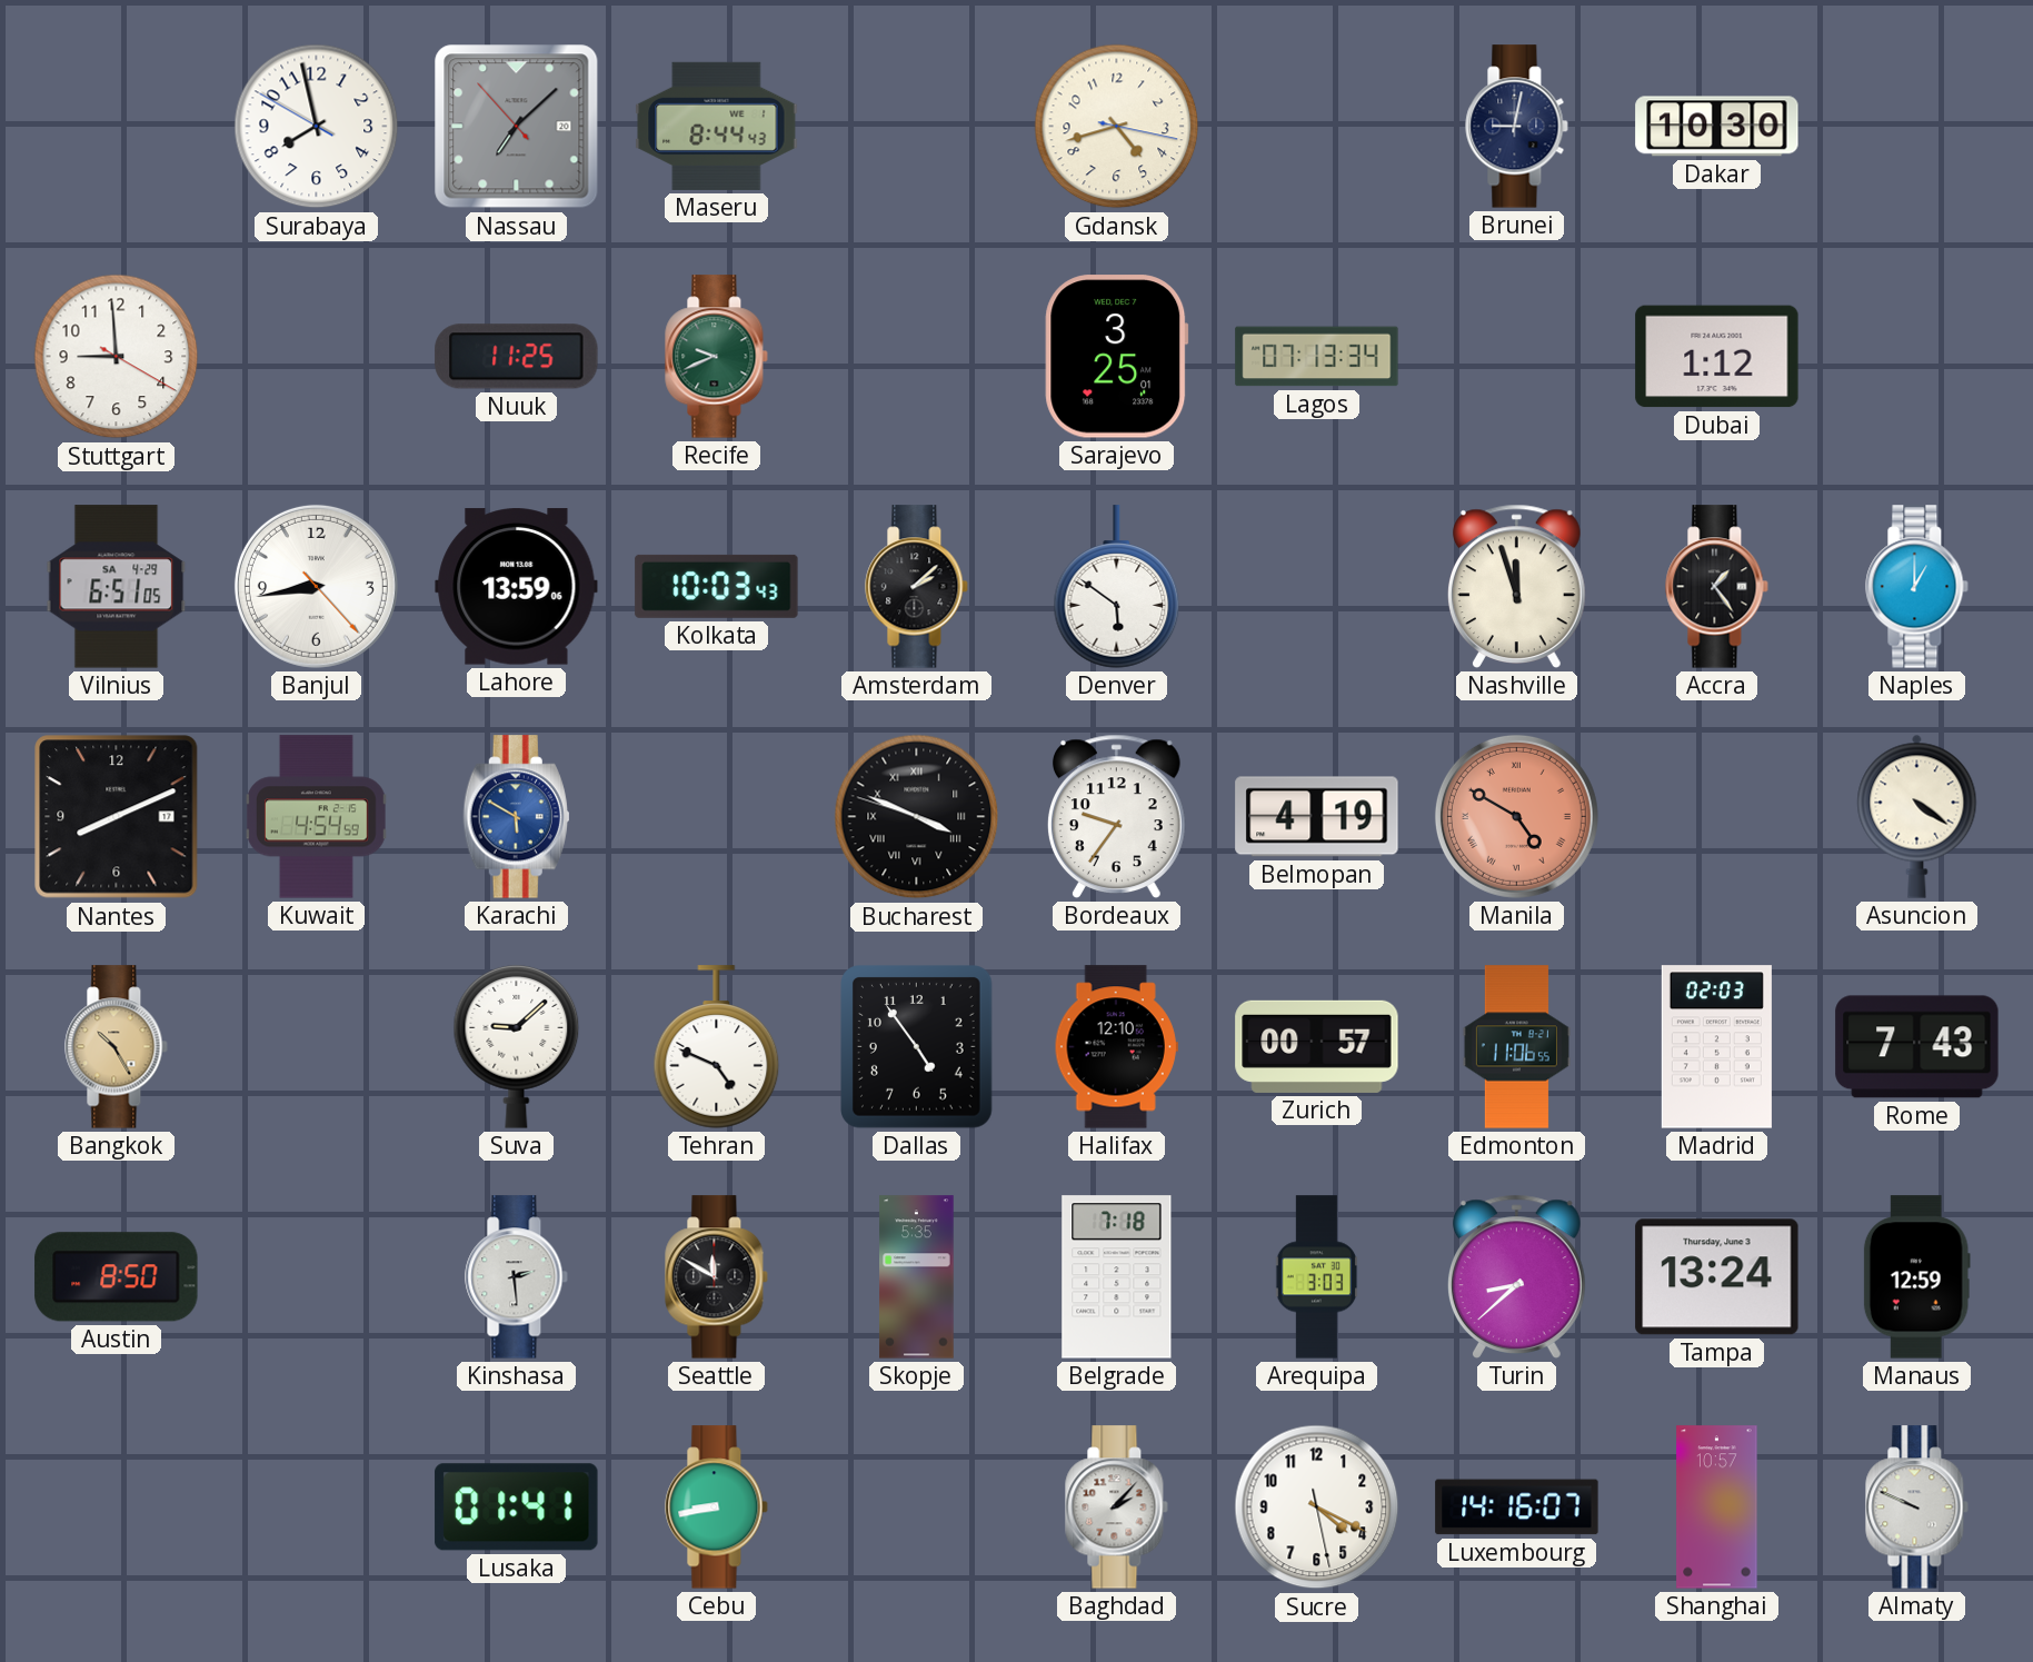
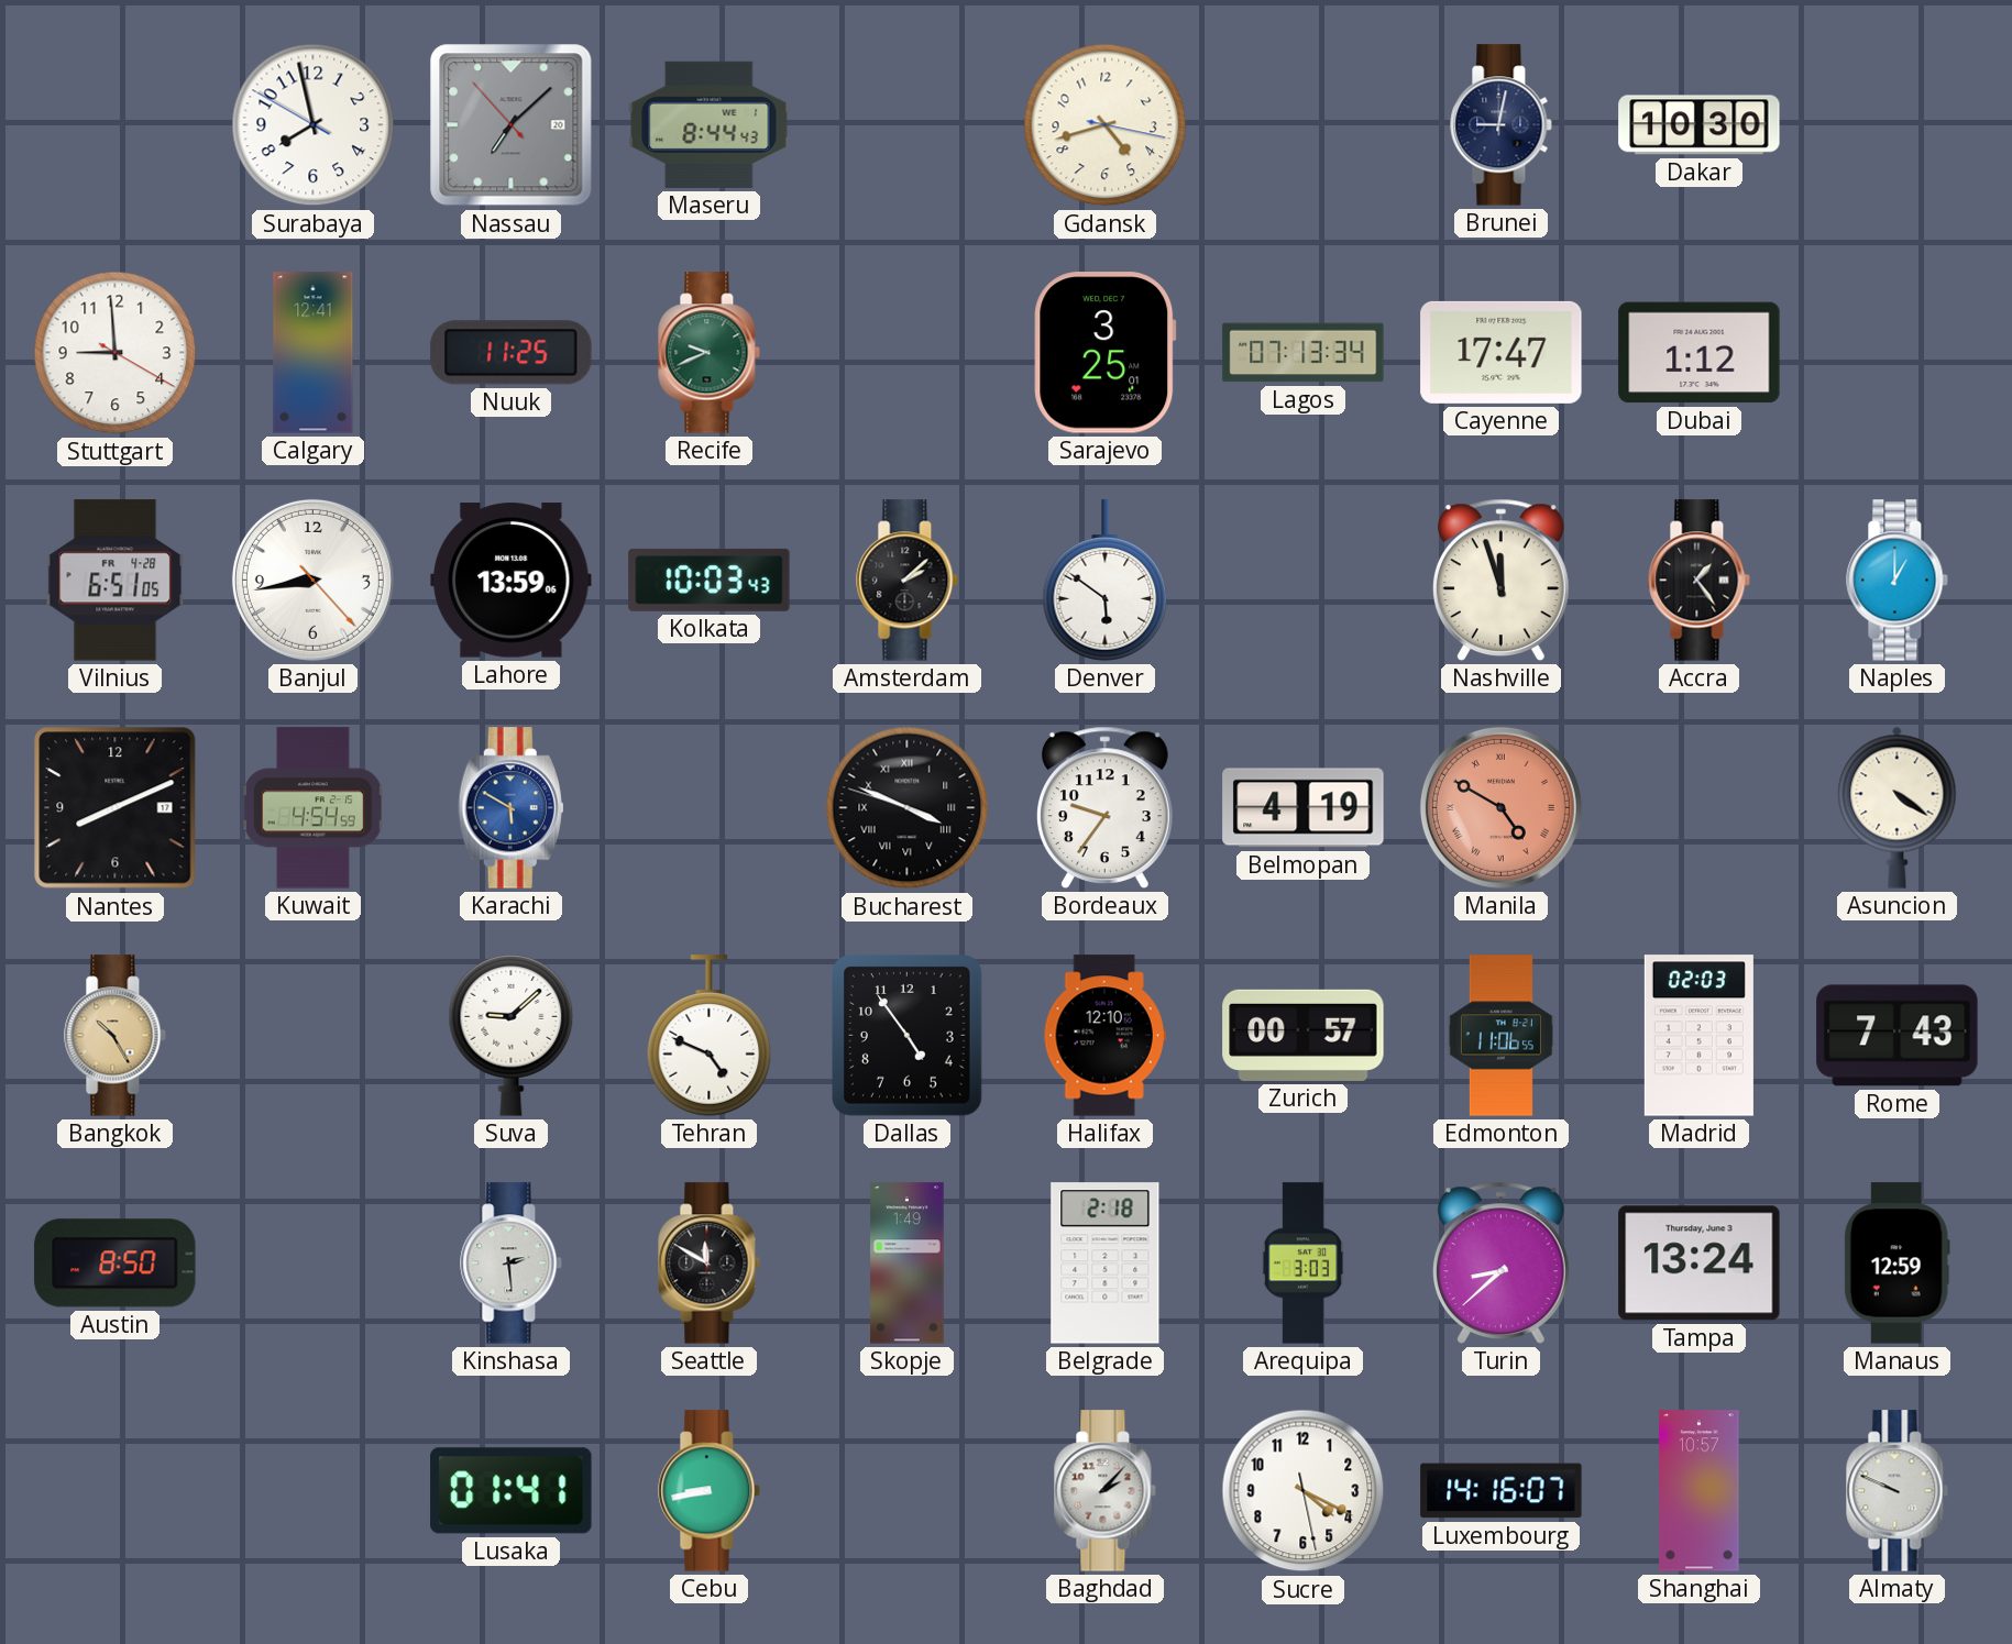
Calgary: none -> 12:41 (314, 353)
Cayenne: none -> 17:47 (1502, 352)
Vilnius date: SA 4-29 -> FR 4-28 (116, 581)
Skopje: 5:35 -> 1:49 (908, 1264)
Belgrade: 7:18 -> 2:18 (1106, 1264)
